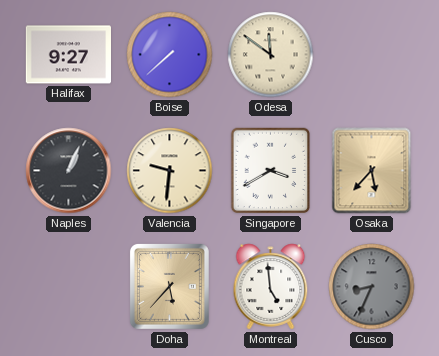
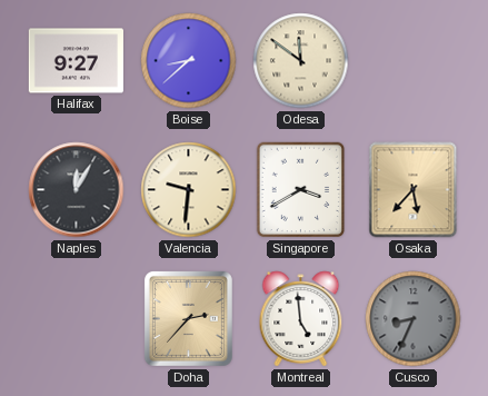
Boise: 7:38 -> 8:38 (189, 61)
Naples: 1:04 -> 12:05 (77, 190)
Doha: 5:37 -> 2:37 (188, 318)
